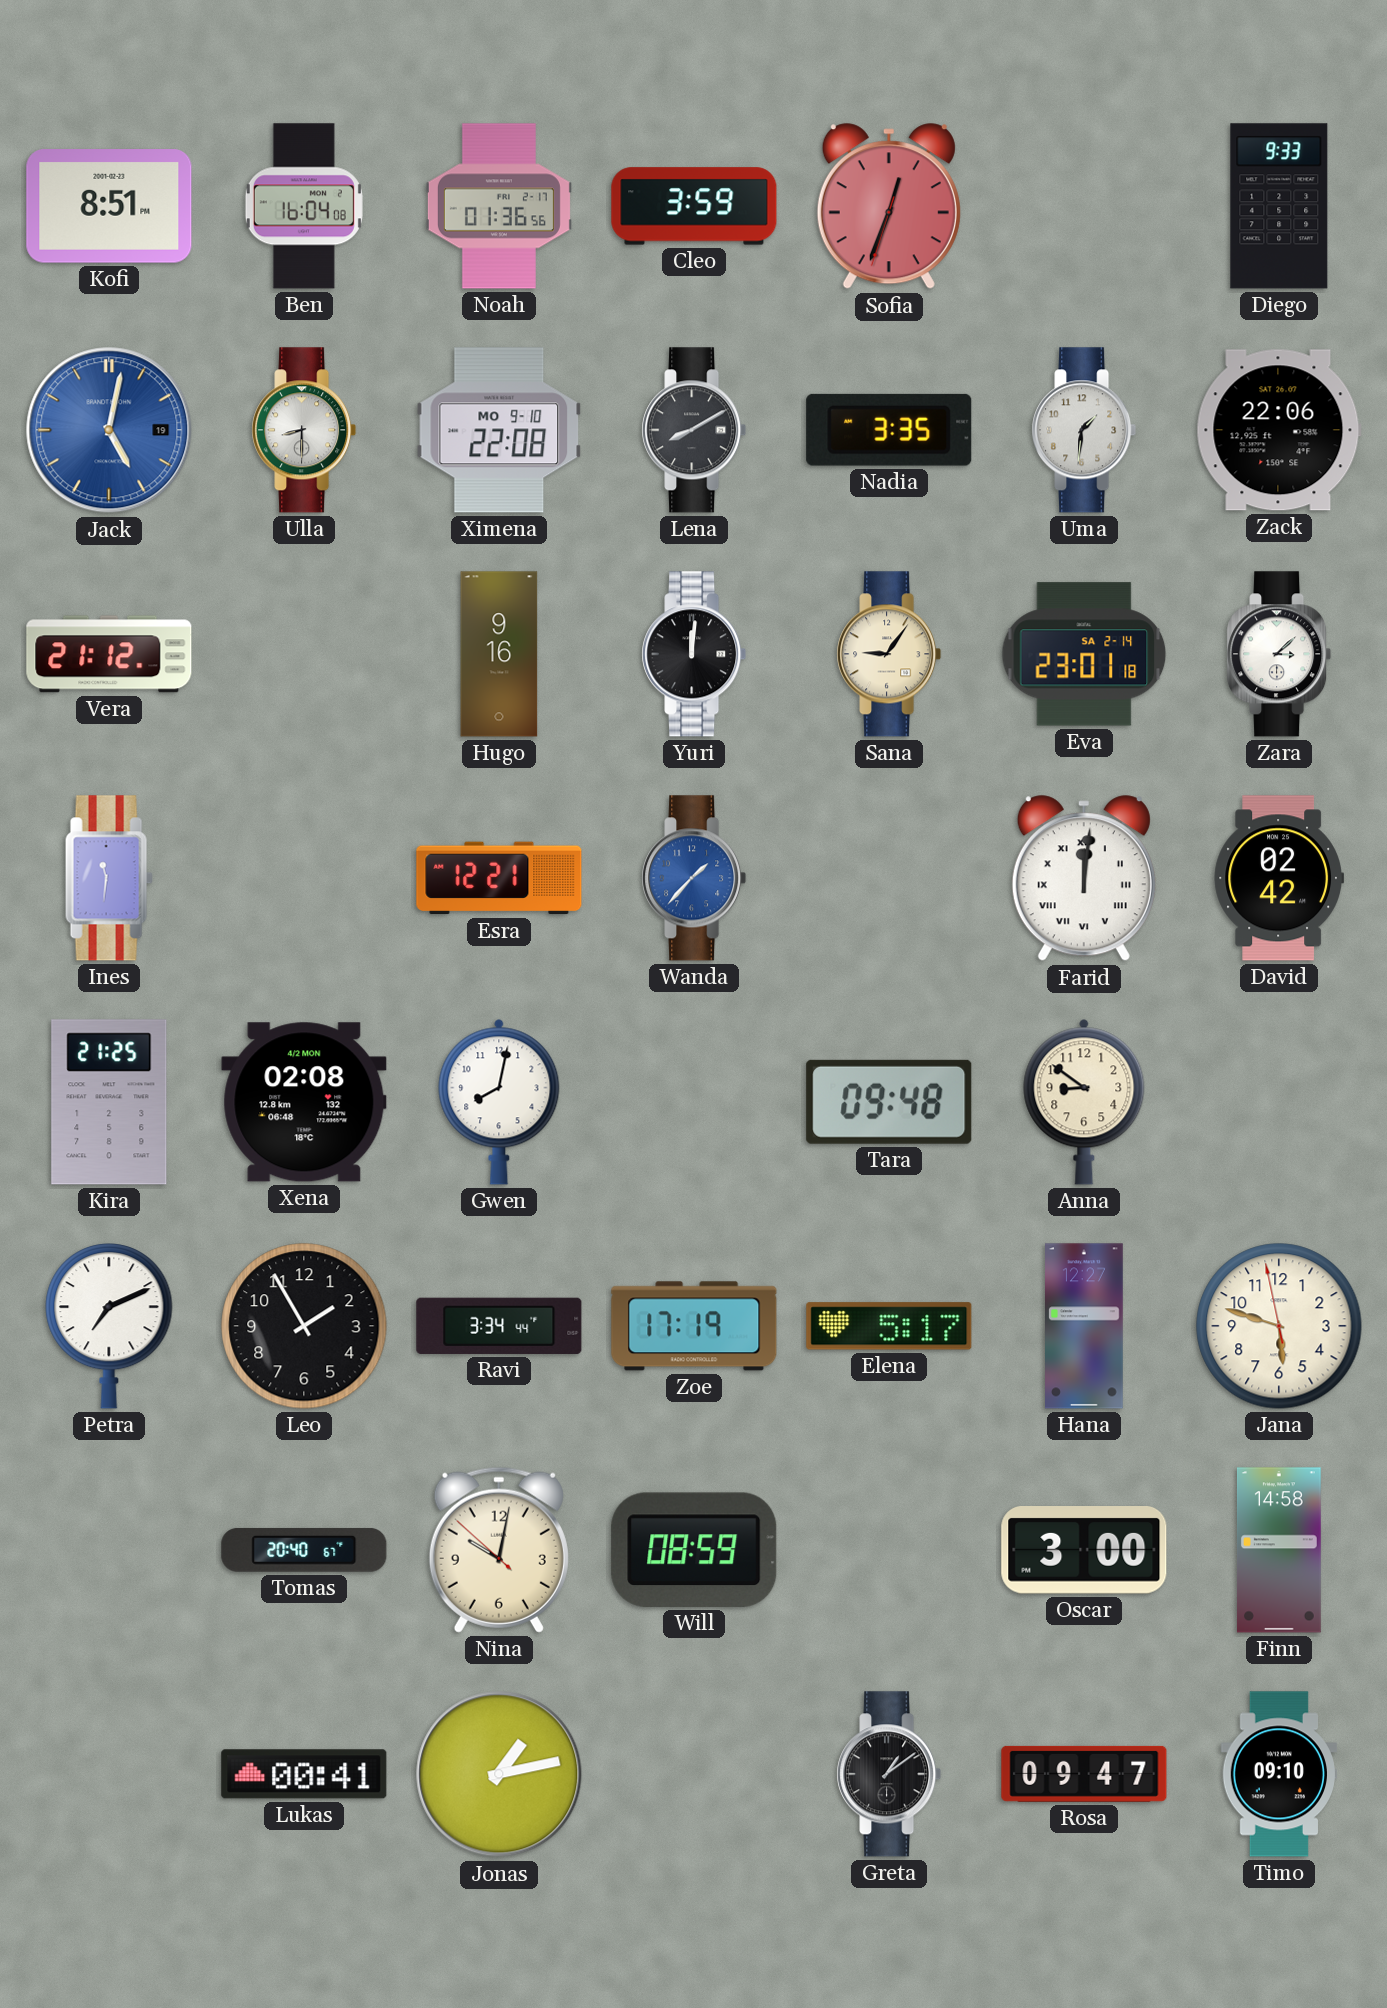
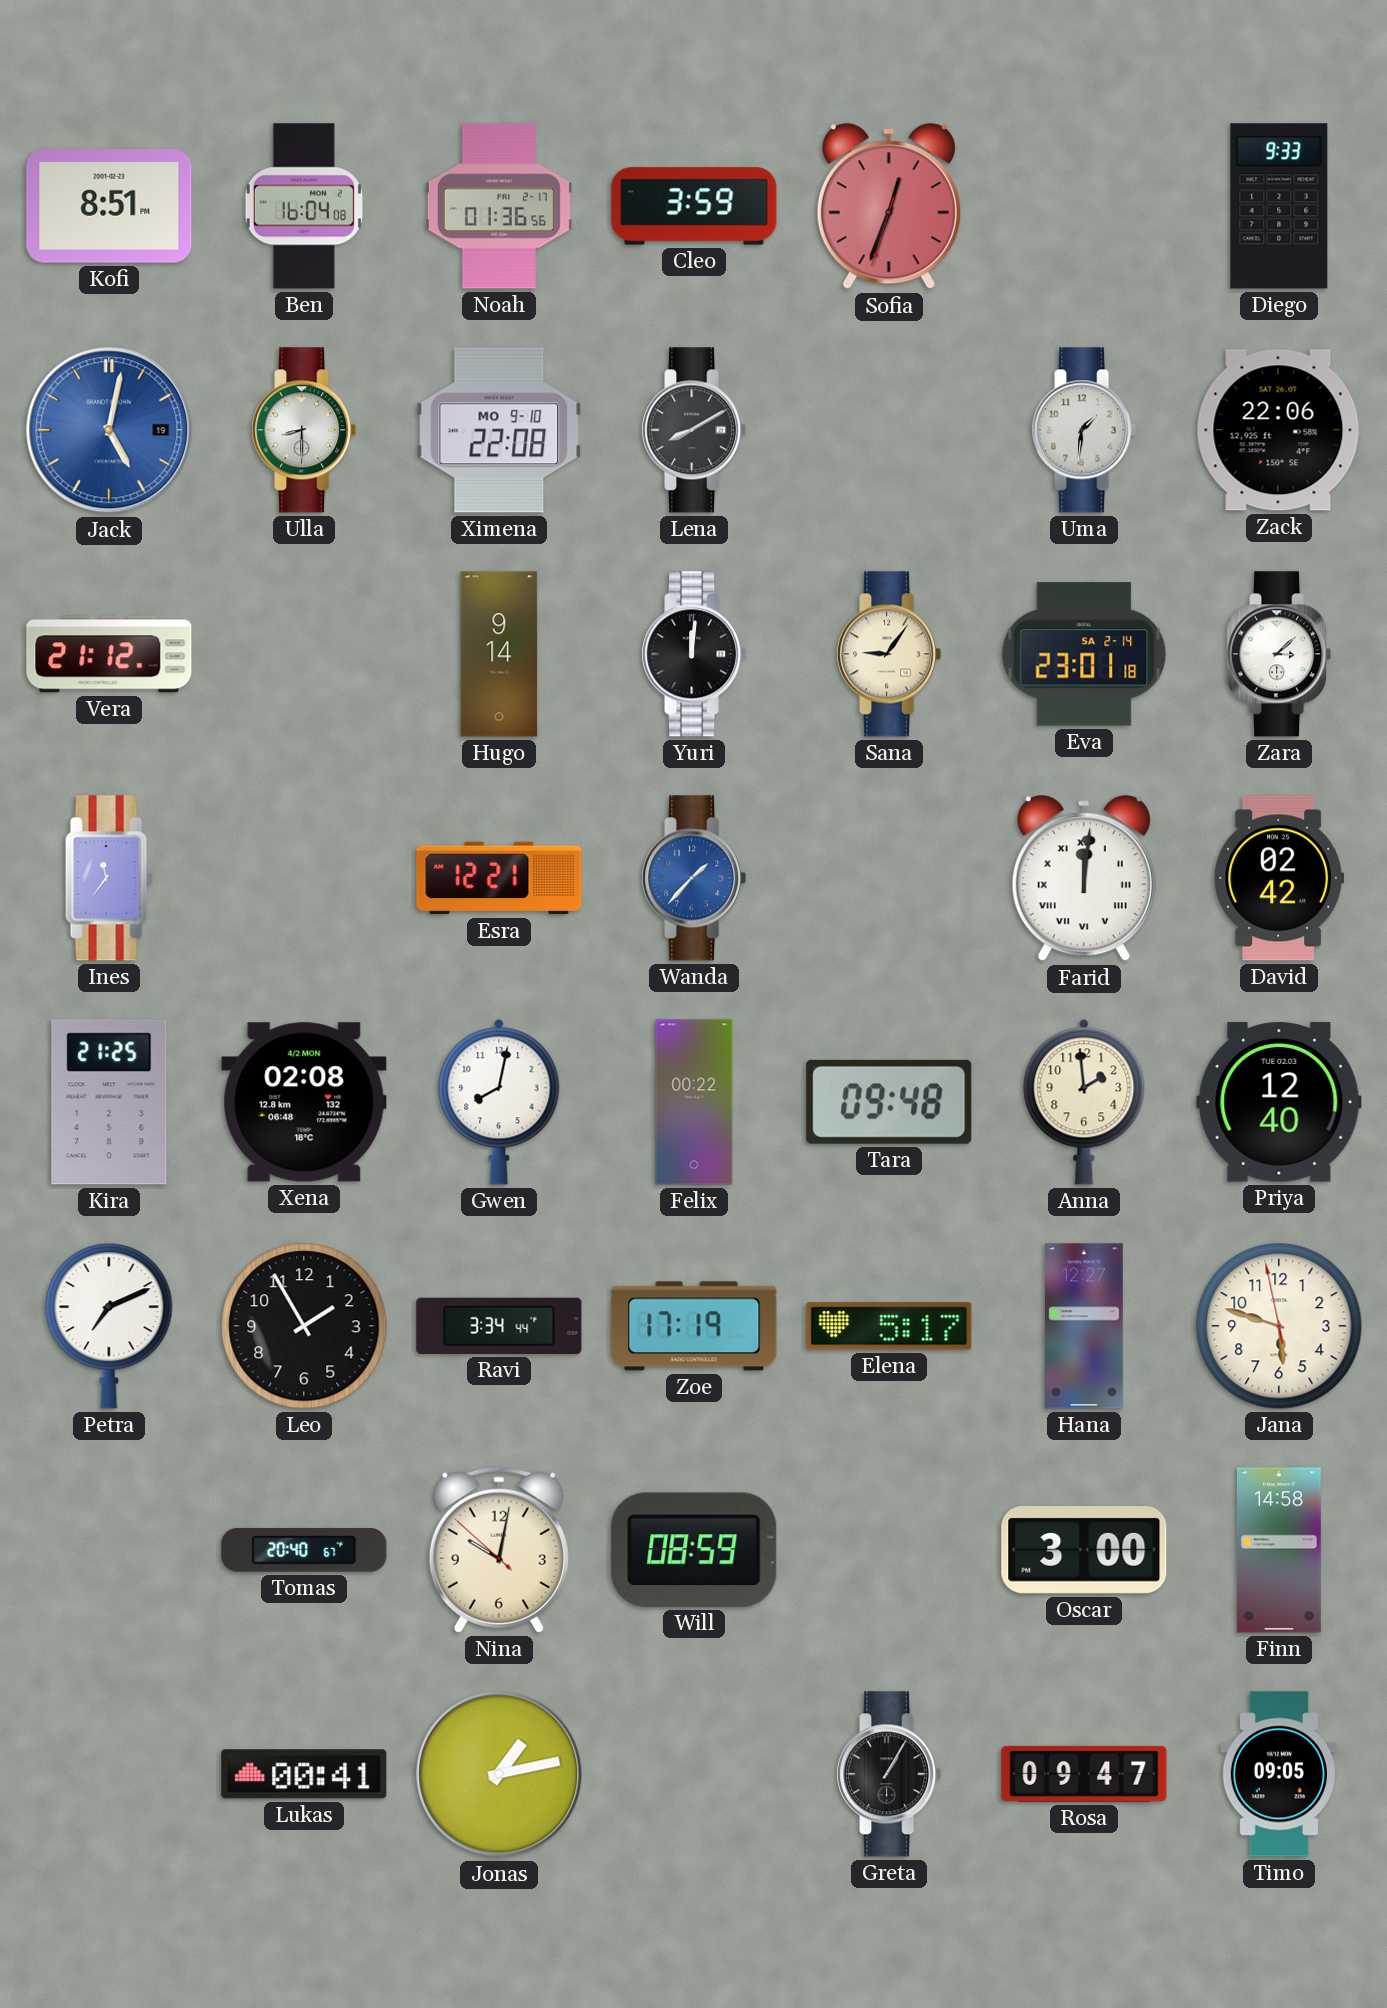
Nadia: 3:35 -> none (889, 430)
Hugo: 9:16 -> 9:14 (499, 654)
Ines: 11:31 -> 11:36 (109, 878)
Felix: none -> 00:22 (694, 1102)
Anna: 8:51 -> 1:59 (1084, 1102)
Priya: none -> 12:40 (1279, 1102)
Greta: 1:09 -> 1:05 (889, 1774)
Timo: 09:10 -> 09:05 (1278, 1774)
